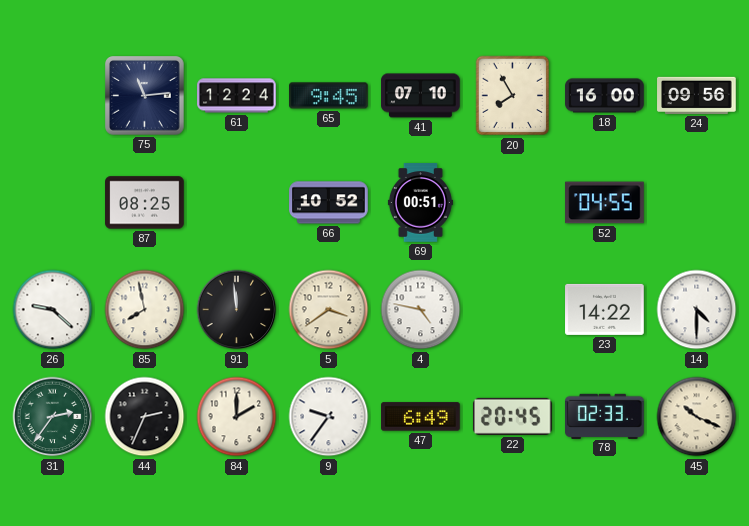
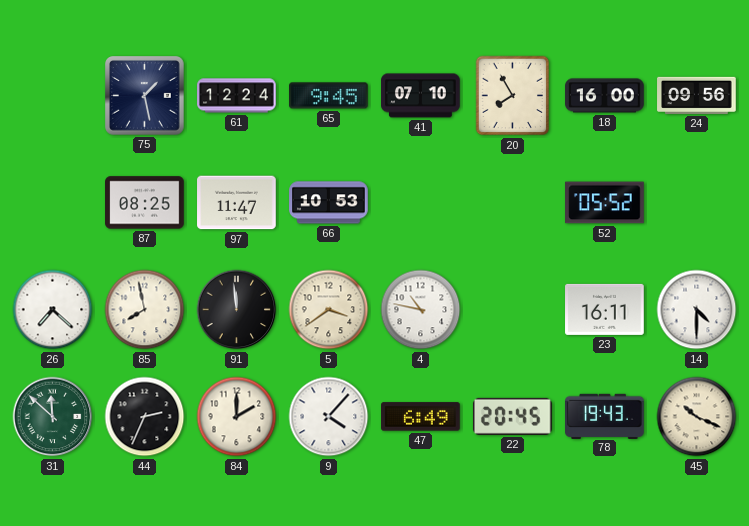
75: 11:14 -> 1:28 (145, 96)
97: none -> 11:47 (237, 203)
66: 10:52 -> 10:53 (329, 203)
69: 00:51 -> none (420, 203)
52: 04:55 -> 05:52 (605, 203)
26: 9:22 -> 7:22 (53, 310)
4: 4:47 -> 10:47 (421, 310)
23: 14:22 -> 16:11 (605, 309)
31: 2:36 -> 11:52 (53, 417)
9: 9:36 -> 4:07 (329, 417)
78: 02:33 -> 19:43 (605, 416)
